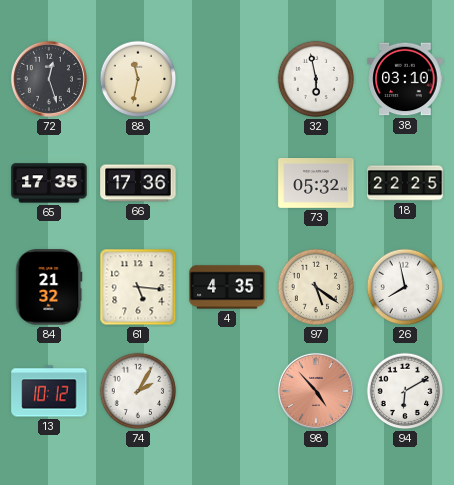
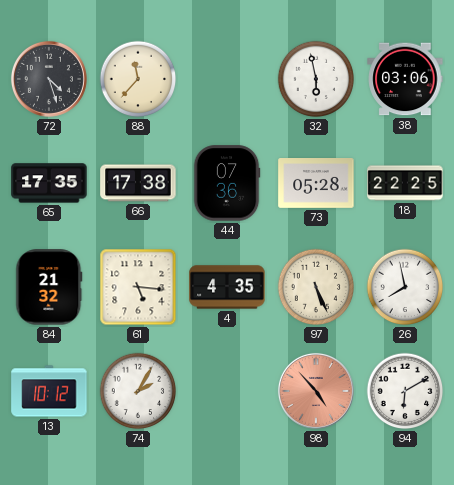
72: 12:27 -> 4:27 (49, 79)
88: 11:32 -> 11:37 (138, 79)
38: 03:10 -> 03:06 (405, 79)
66: 17:36 -> 17:38 (138, 183)
44: none -> 07:36 (227, 183)
73: 05:32 -> 05:28 (316, 184)
97: 5:21 -> 5:26 (316, 287)
